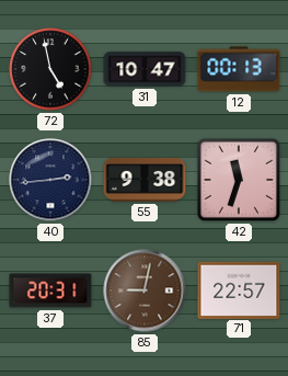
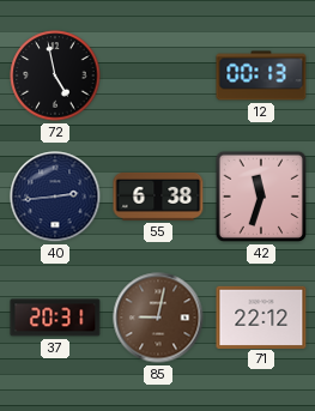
31: 10:47 -> none (145, 69)
55: 9:38 -> 6:38 (158, 197)
71: 22:57 -> 22:12 (261, 316)
